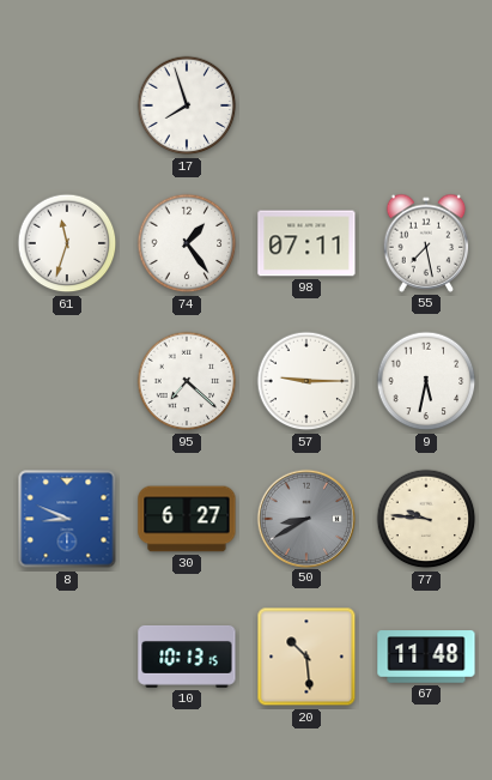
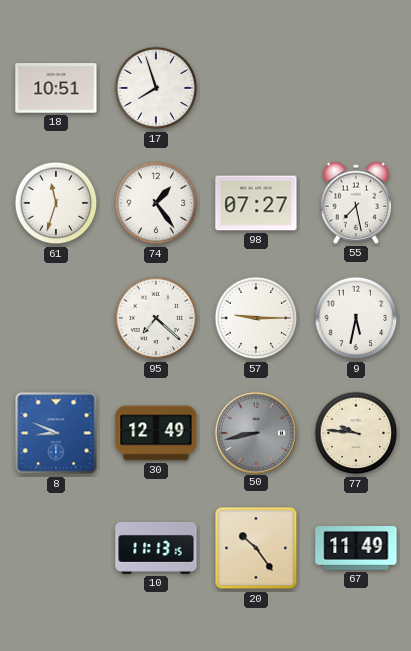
18: none -> 10:51 (56, 88)
98: 07:11 -> 07:27 (256, 203)
30: 6:27 -> 12:49 (156, 433)
50: 8:40 -> 8:43 (255, 432)
10: 10:13 -> 11:13 (156, 548)
20: 10:29 -> 10:24 (256, 548)
67: 11:48 -> 11:49 (356, 548)
